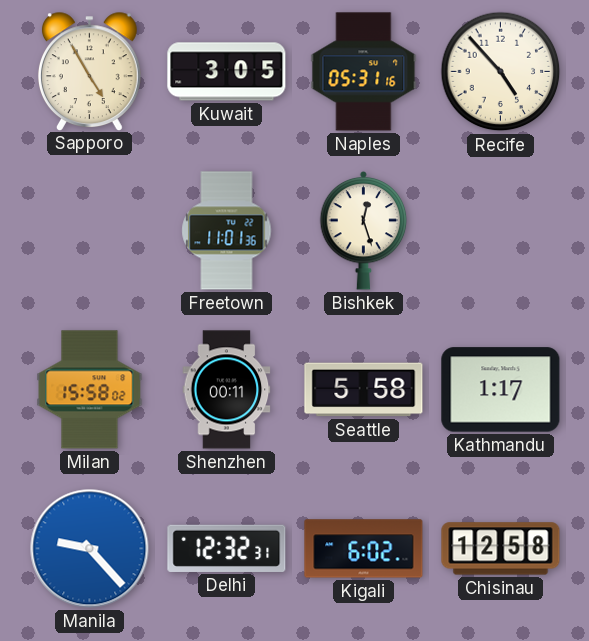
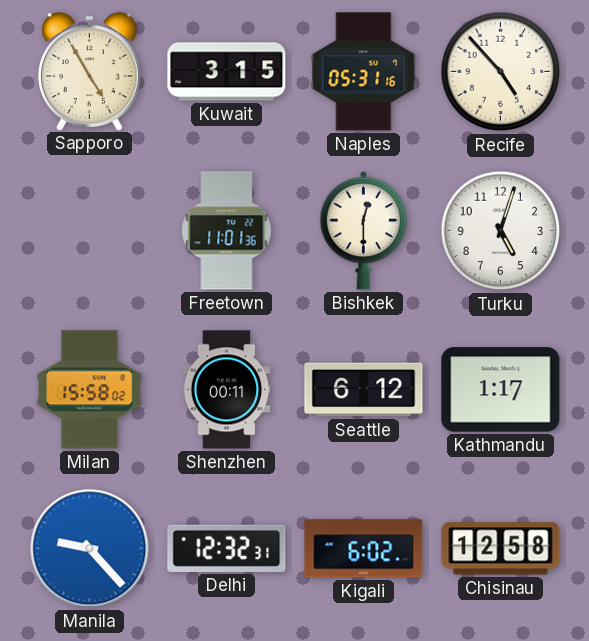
Kuwait: 3:05 -> 3:15 (227, 72)
Bishkek: 12:27 -> 12:30 (364, 230)
Turku: none -> 5:03 (501, 231)
Seattle: 5:58 -> 6:12 (364, 390)
